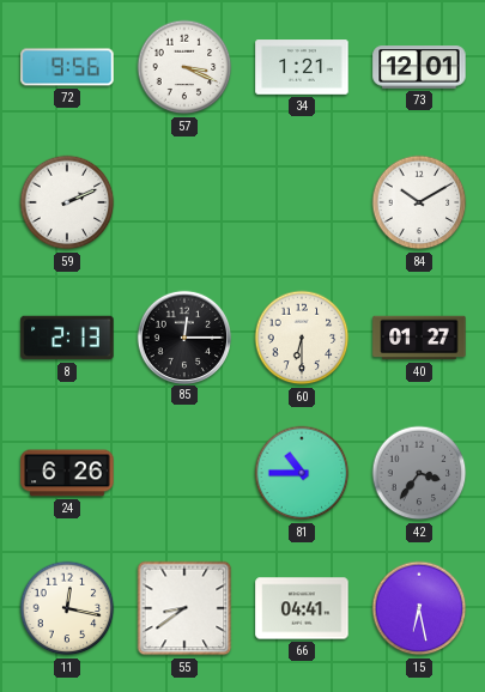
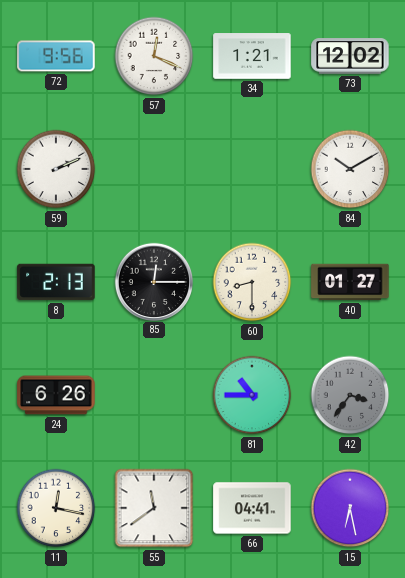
57: 3:19 -> 12:19 (154, 56)
73: 12:01 -> 12:02 (350, 56)
60: 6:30 -> 8:30 (252, 282)
55: 8:39 -> 11:39 (154, 508)
